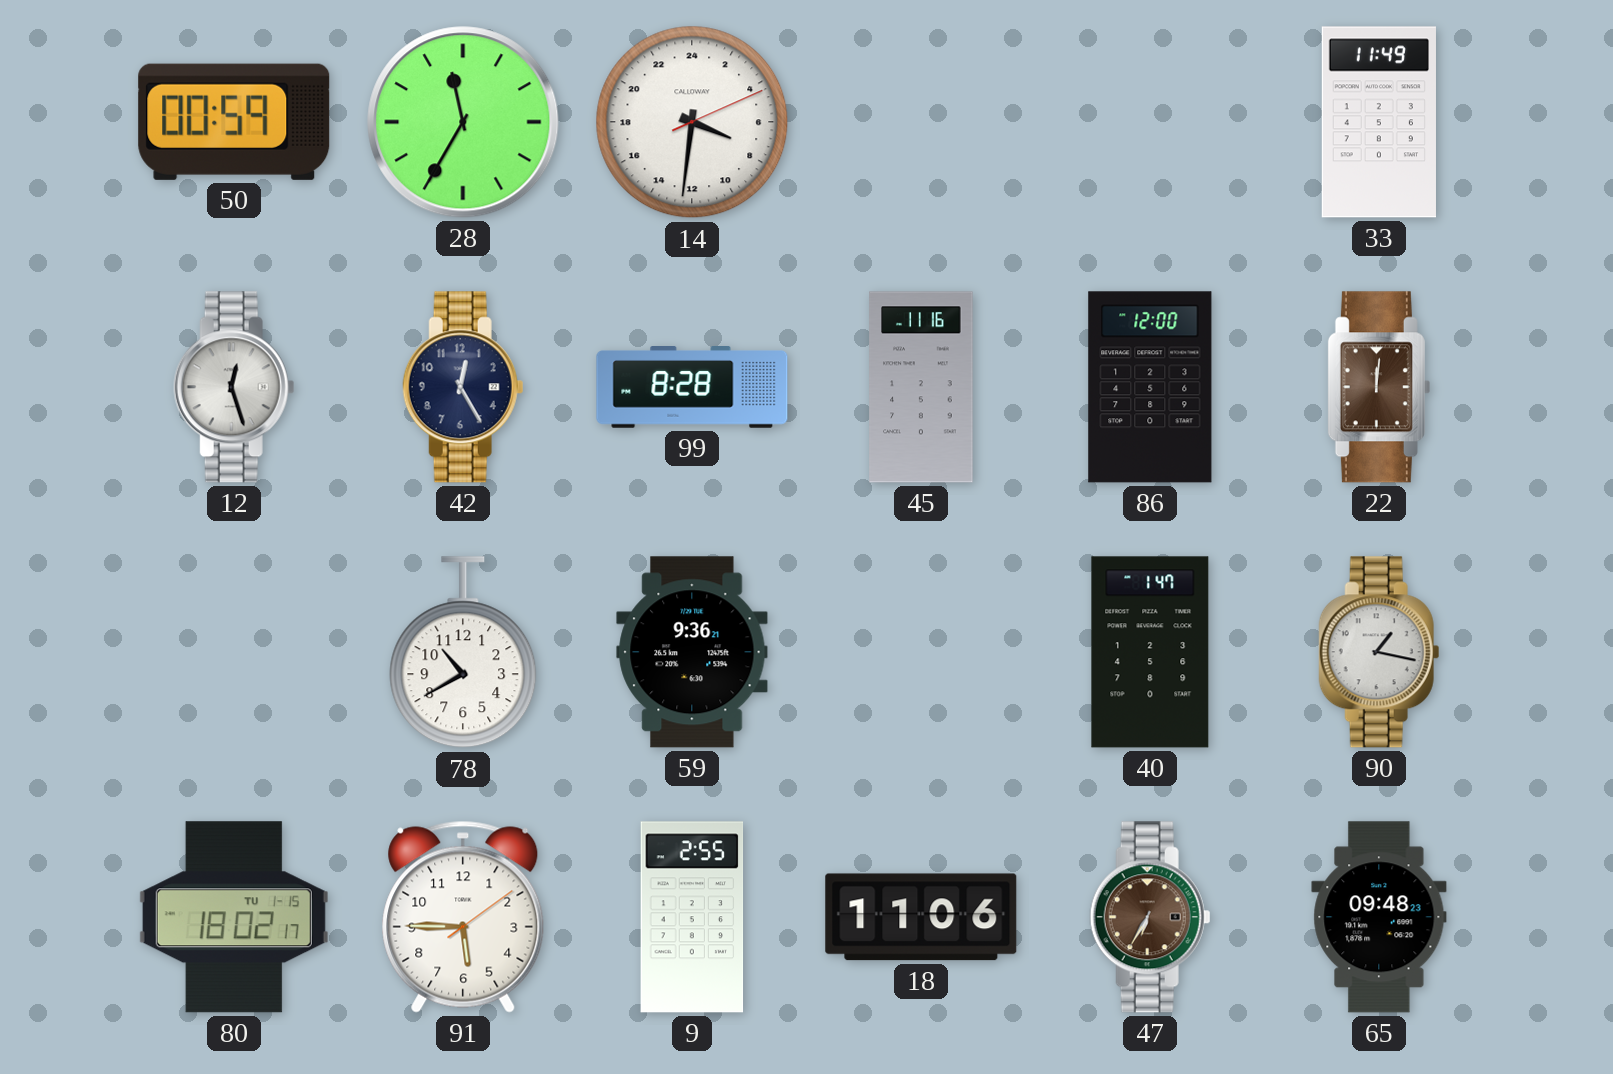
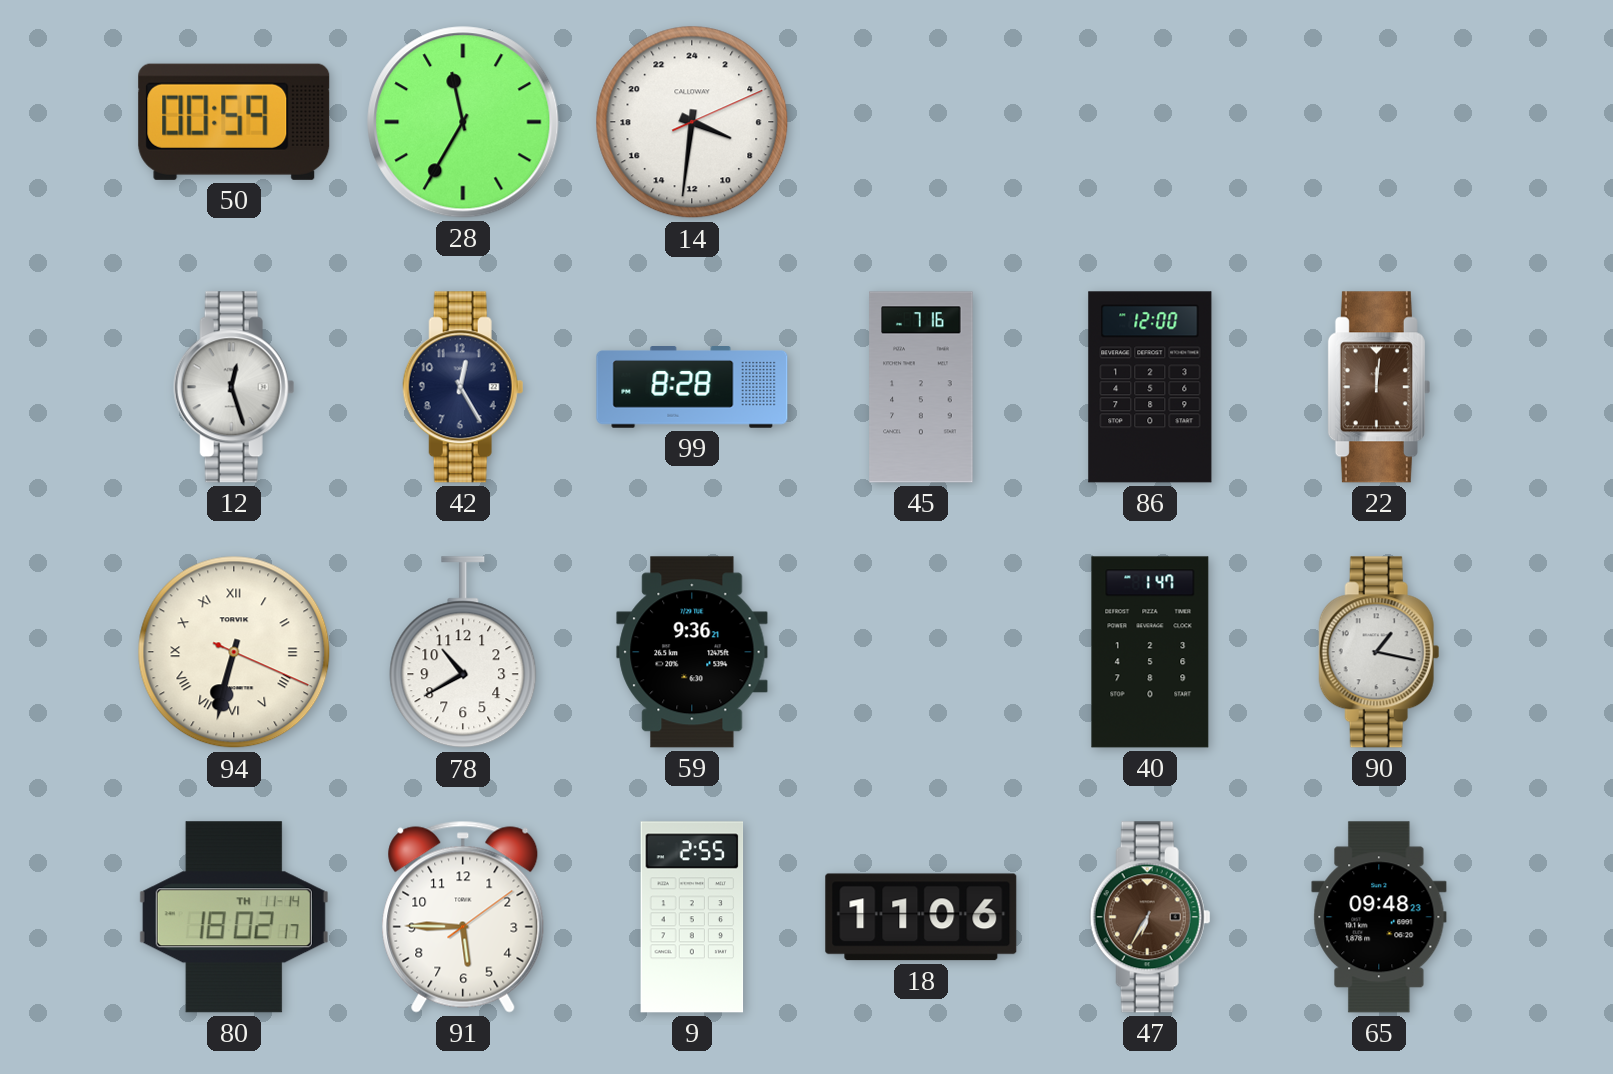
33: 11:49 -> none (1379, 122)
45: 11:16 -> 7:16 (921, 387)
94: none -> 6:32 (234, 652)
80 date: TU 1-15 -> TH 11-14 (234, 917)
